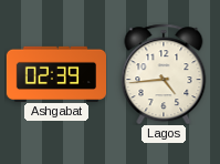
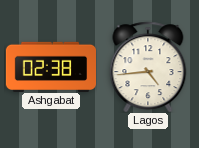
Ashgabat: 02:39 -> 02:38 (50, 66)
